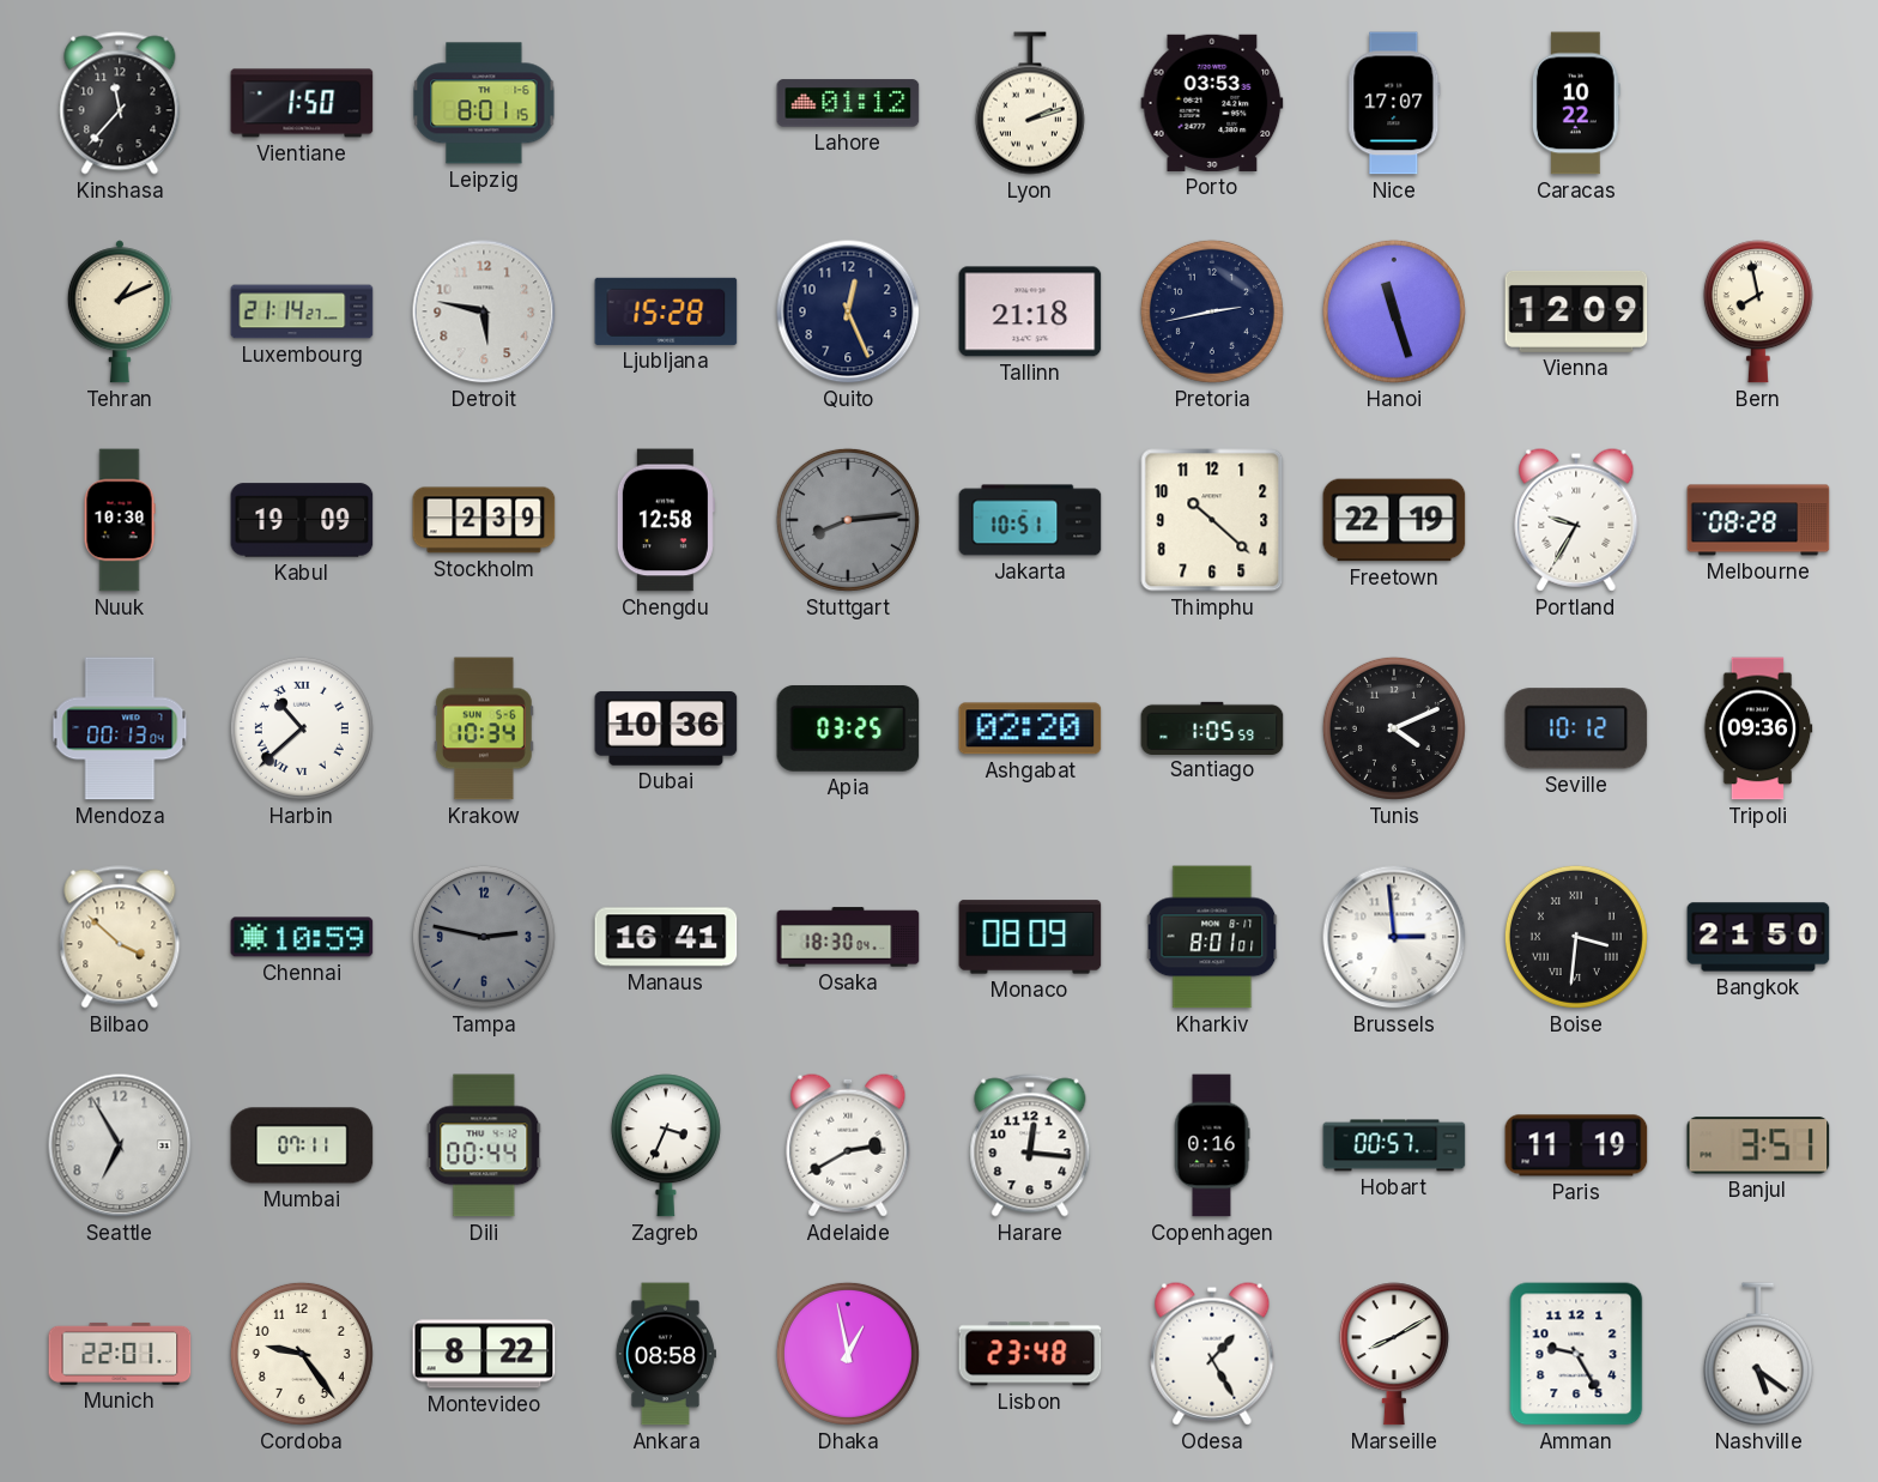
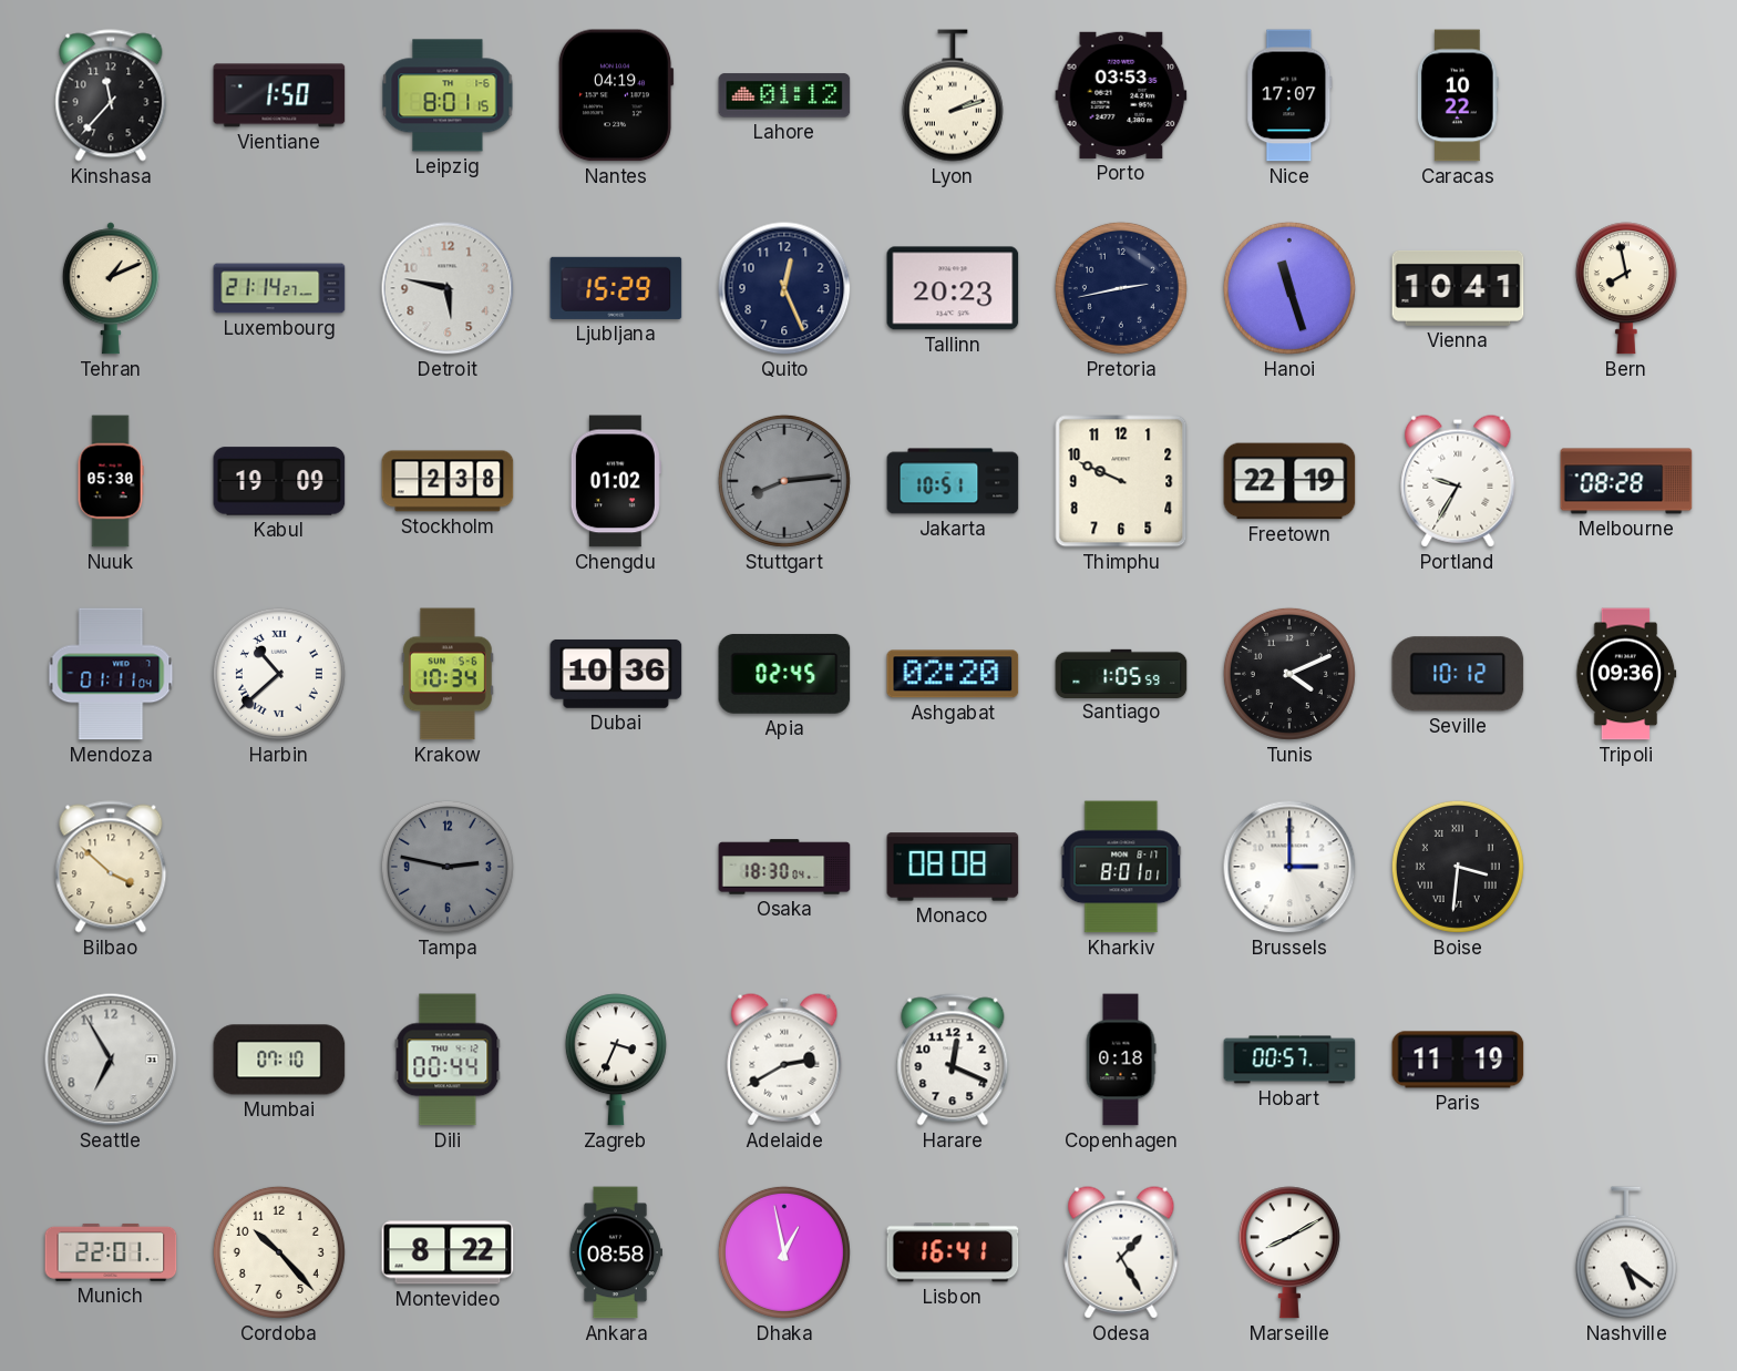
Nantes: none -> 04:19 (616, 95)
Ljubljana: 15:28 -> 15:29 (616, 288)
Tallinn: 21:18 -> 20:23 (953, 288)
Vienna: 12:09 -> 10:41 (1458, 288)
Nuuk: 10:30 -> 05:30 (111, 481)
Stockholm: 2:39 -> 2:38 (448, 481)
Chengdu: 12:58 -> 01:02 (616, 481)
Thimphu: 10:22 -> 9:49 (1121, 481)
Mendoza: 00:13 -> 01:11 (111, 674)
Apia: 03:25 -> 02:45 (784, 674)
Chennai: 10:59 -> none (302, 937)
Manaus: 16:41 -> none (666, 937)
Monaco: 08:09 -> 08:08 (953, 867)
Brussels: 2:59 -> 3:00 (1289, 867)
Bangkok: 21:50 -> none (1758, 937)
Mumbai: 07:11 -> 07:10 (279, 1060)
Harare: 12:16 -> 12:19 (953, 1060)
Copenhagen: 0:16 -> 0:18 (1121, 1060)
Banjul: 3:51 -> none (1758, 1145)
Cordoba: 9:24 -> 10:23 (279, 1252)
Lisbon: 23:48 -> 16:41 (953, 1252)
Amman: 9:25 -> none (1576, 1354)
